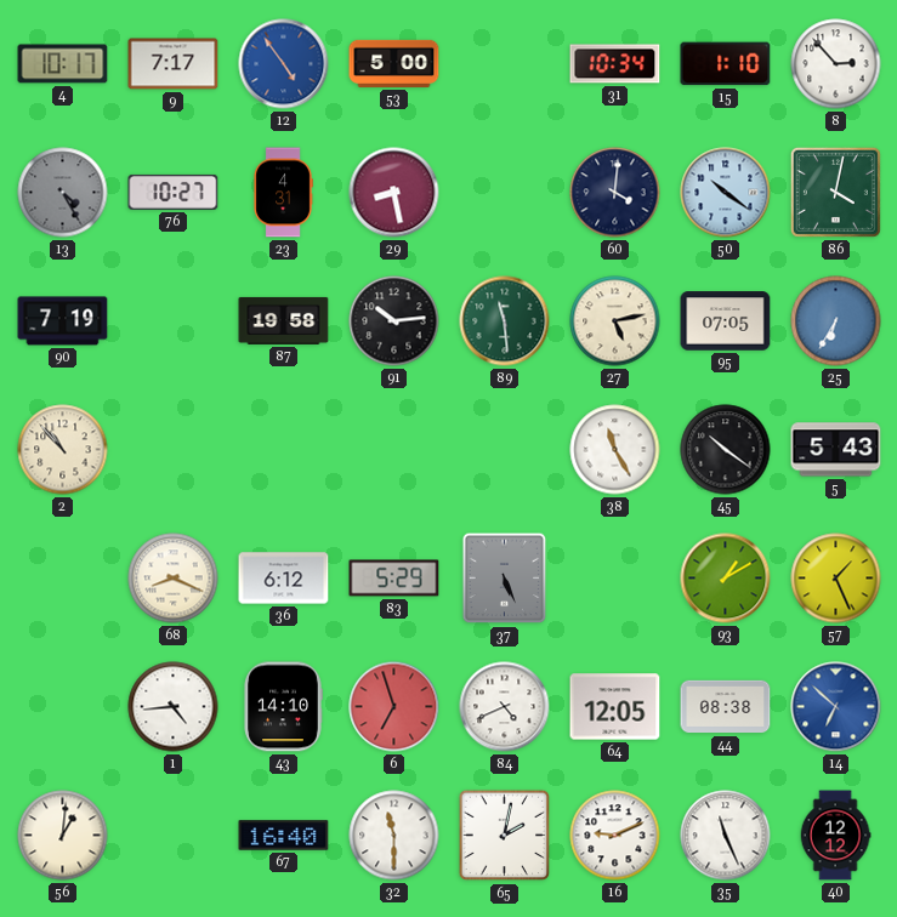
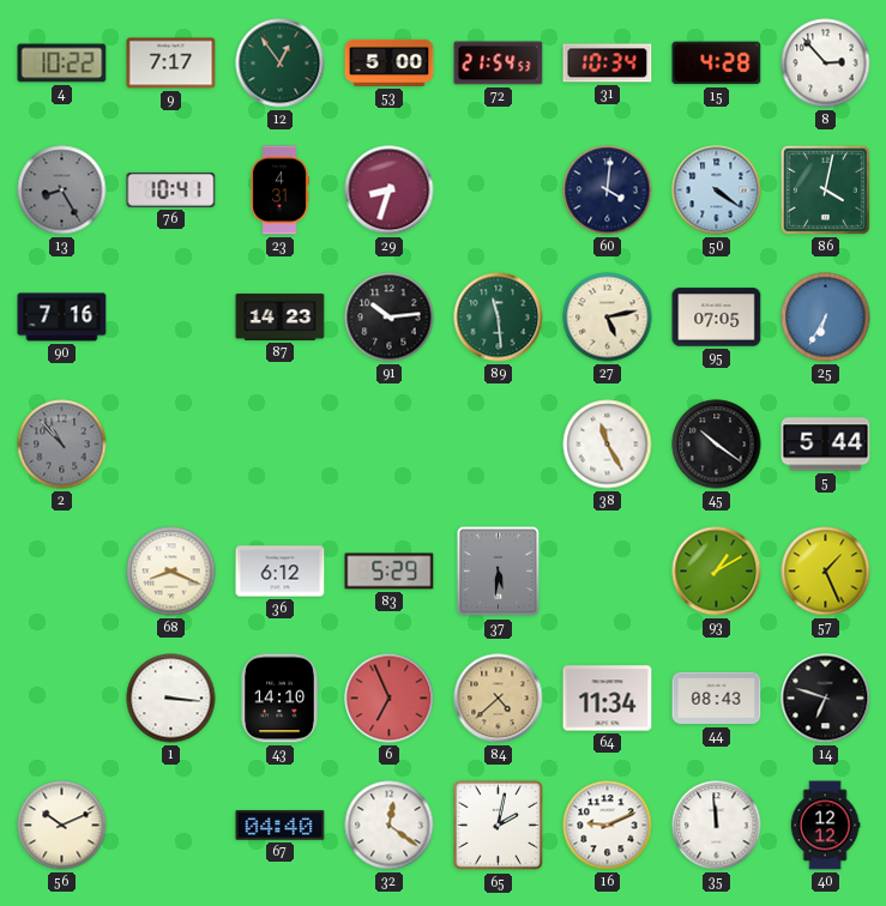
4: 10:17 -> 10:22 (62, 64)
12: 4:54 -> 12:54 (281, 64)
12 dial: blue -> green (281, 64)
72: none -> 21:54 (499, 64)
15: 1:10 -> 4:28 (717, 64)
13: 4:25 -> 8:25 (62, 191)
76: 10:27 -> 10:41 (171, 189)
29: 8:28 -> 8:33 (390, 191)
50: 10:21 -> 4:21 (717, 191)
90: 7:19 -> 7:16 (62, 318)
87: 19:58 -> 14:23 (281, 316)
2 dial: cream -> grey (62, 445)
5: 5:43 -> 5:44 (826, 445)
37: 5:26 -> 5:31 (499, 572)
1: 4:44 -> 3:16 (171, 699)
6: 6:57 -> 6:56 (390, 699)
84: 4:41 -> 4:38 (499, 699)
84 dial: white -> champagne (499, 699)
64: 12:05 -> 11:34 (608, 699)
44: 08:38 -> 08:43 (717, 699)
14: 6:52 -> 6:48 (826, 699)
14 dial: blue -> black (826, 699)
56: 1:01 -> 10:11 (62, 826)
67: 16:40 -> 04:40 (281, 826)
32: 11:30 -> 12:21 (390, 826)
35: 11:26 -> 11:59 (717, 826)
